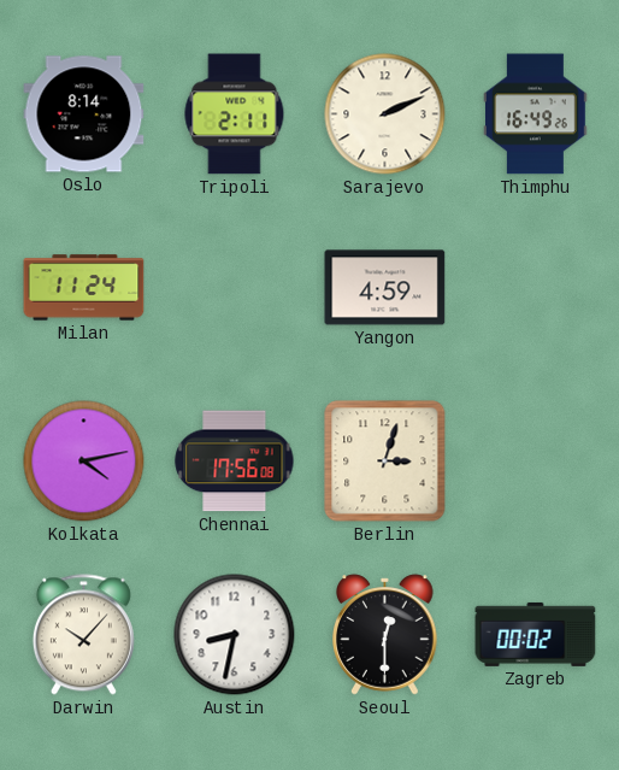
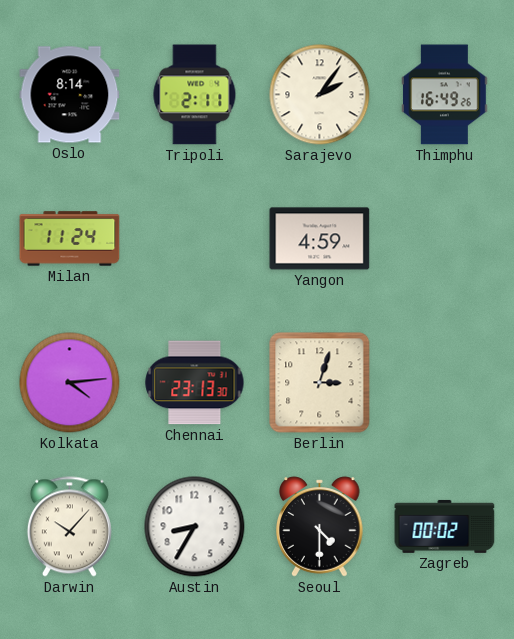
Sarajevo: 2:11 -> 2:06 (320, 95)
Kolkata: 4:13 -> 4:14 (70, 383)
Chennai: 17:56 -> 23:13 (195, 383)
Austin: 8:32 -> 8:35 (195, 527)
Seoul: 12:30 -> 4:30 (320, 527)
